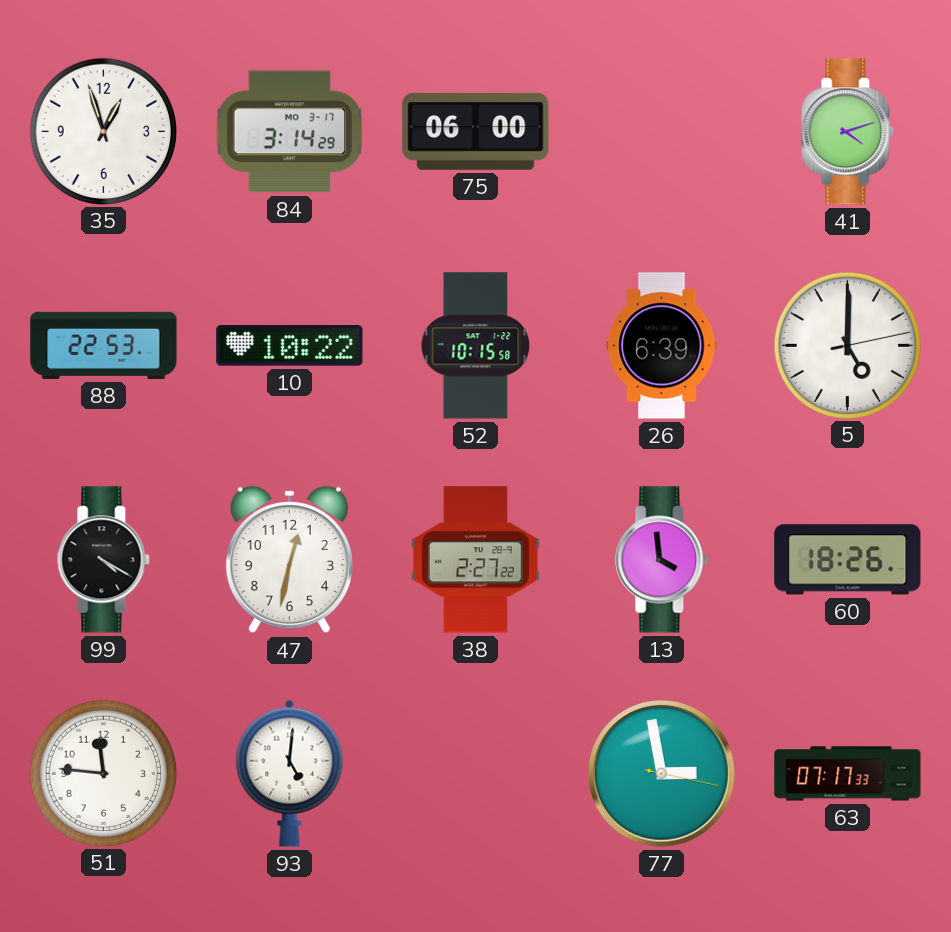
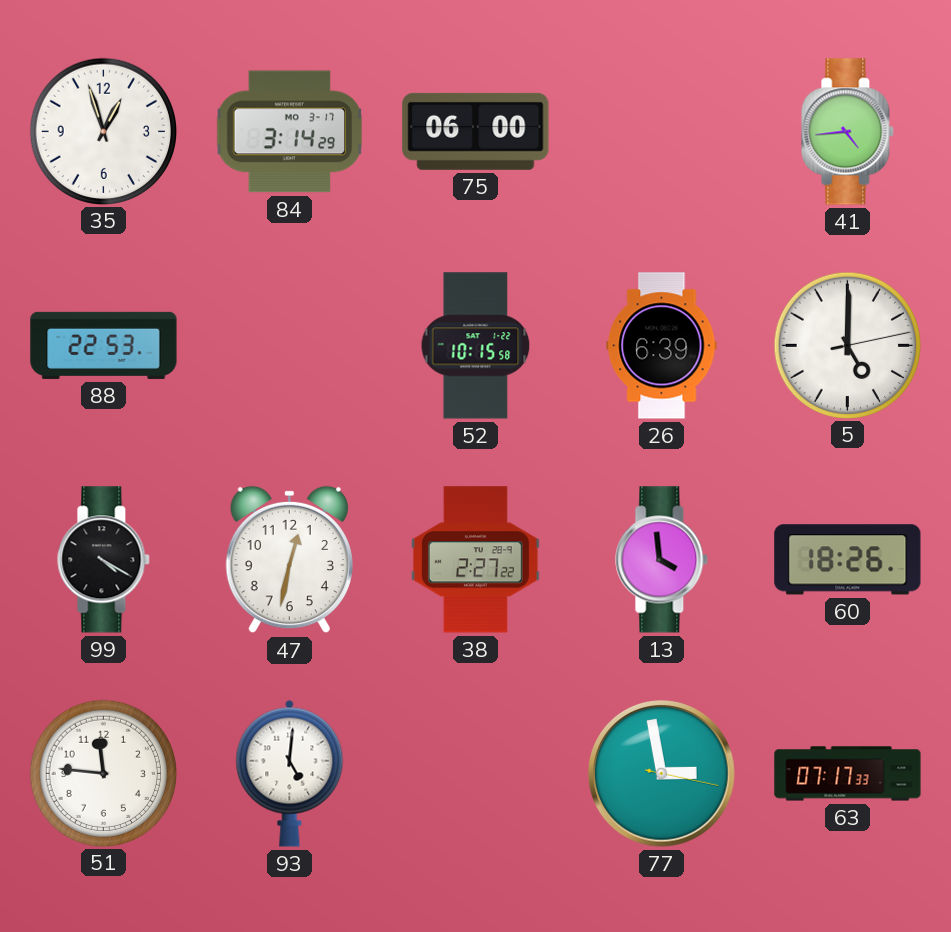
41: 4:12 -> 4:44 (848, 132)
10: 10:22 -> none (290, 346)
